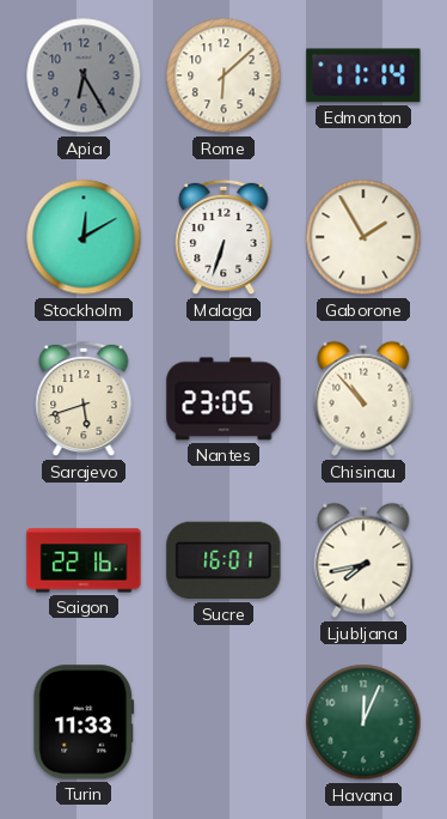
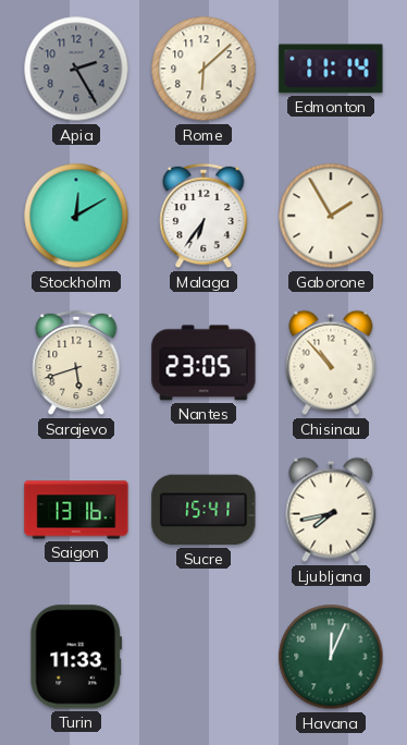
Apia: 6:25 -> 2:25 (76, 69)
Malaga: 6:33 -> 6:36 (203, 216)
Saigon: 22:16 -> 13:16 (76, 510)
Sucre: 16:01 -> 15:41 (203, 510)
